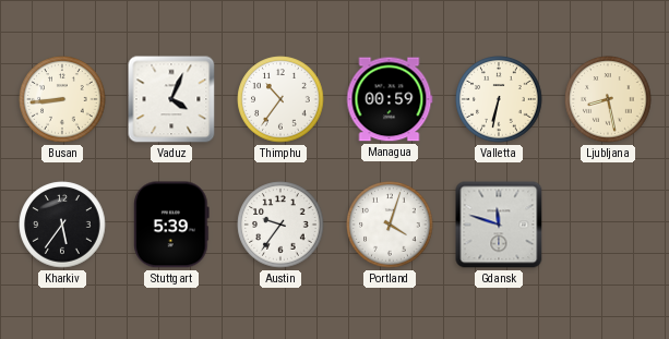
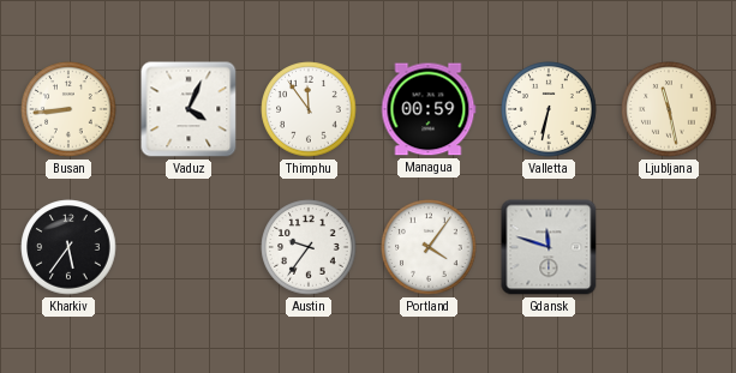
Thimphu: 10:36 -> 11:54 (309, 109)
Ljubljana: 8:28 -> 11:28 (669, 109)
Stuttgart: 5:39 -> none (172, 225)
Portland: 4:03 -> 4:06 (429, 247)
